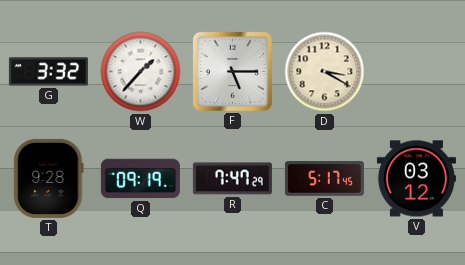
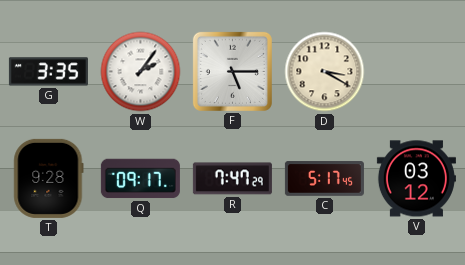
G: 3:32 -> 3:35 (48, 72)
W: 1:37 -> 2:06 (141, 72)
Q: 09:19 -> 09:17 (140, 179)
